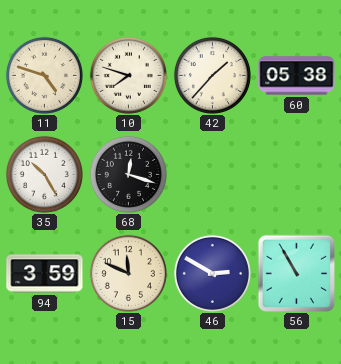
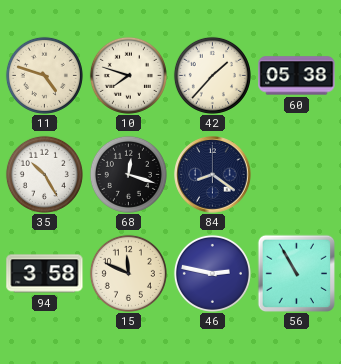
84: none -> 8:21 (213, 175)
94: 3:59 -> 3:58 (45, 274)
46: 2:50 -> 2:47 (212, 273)
